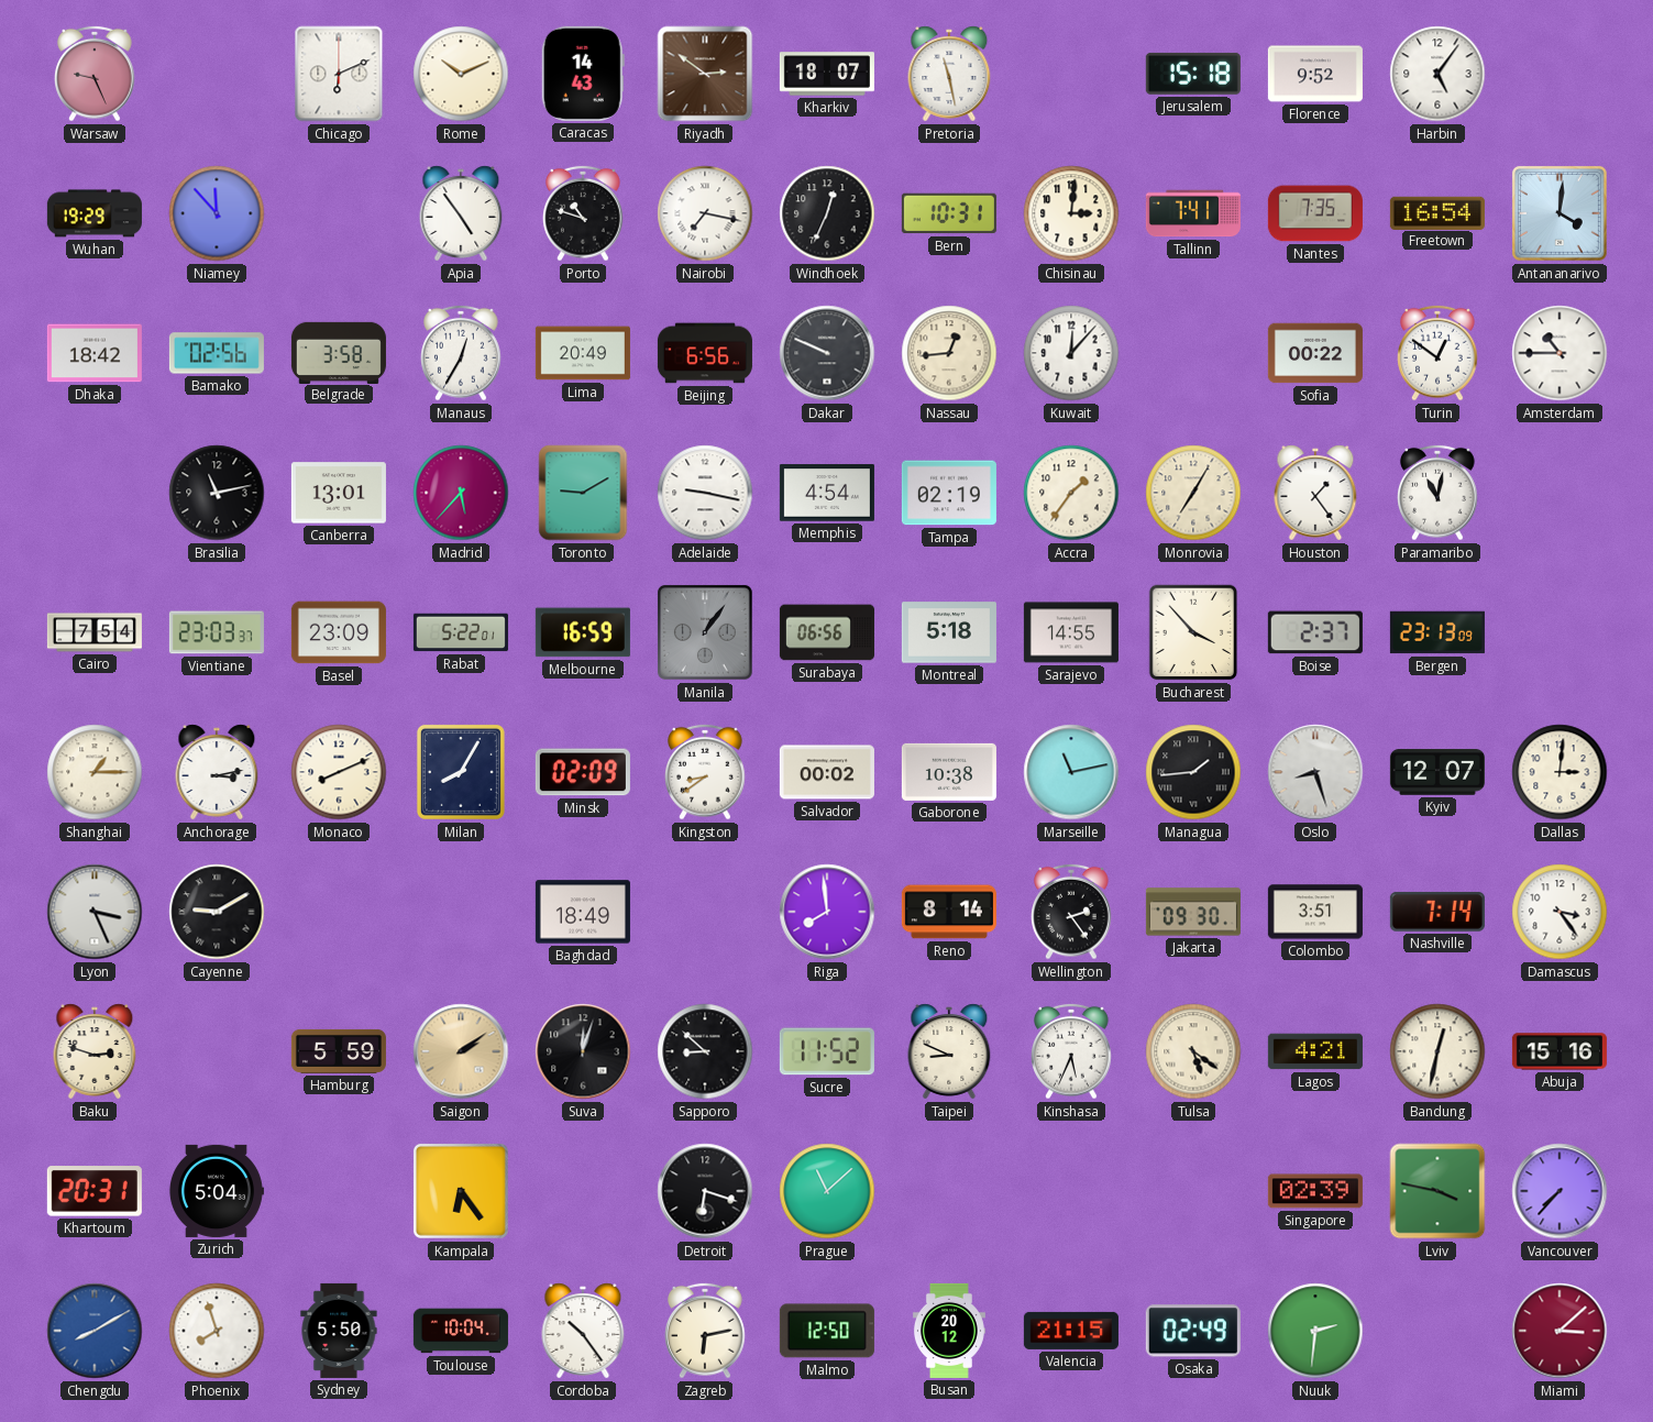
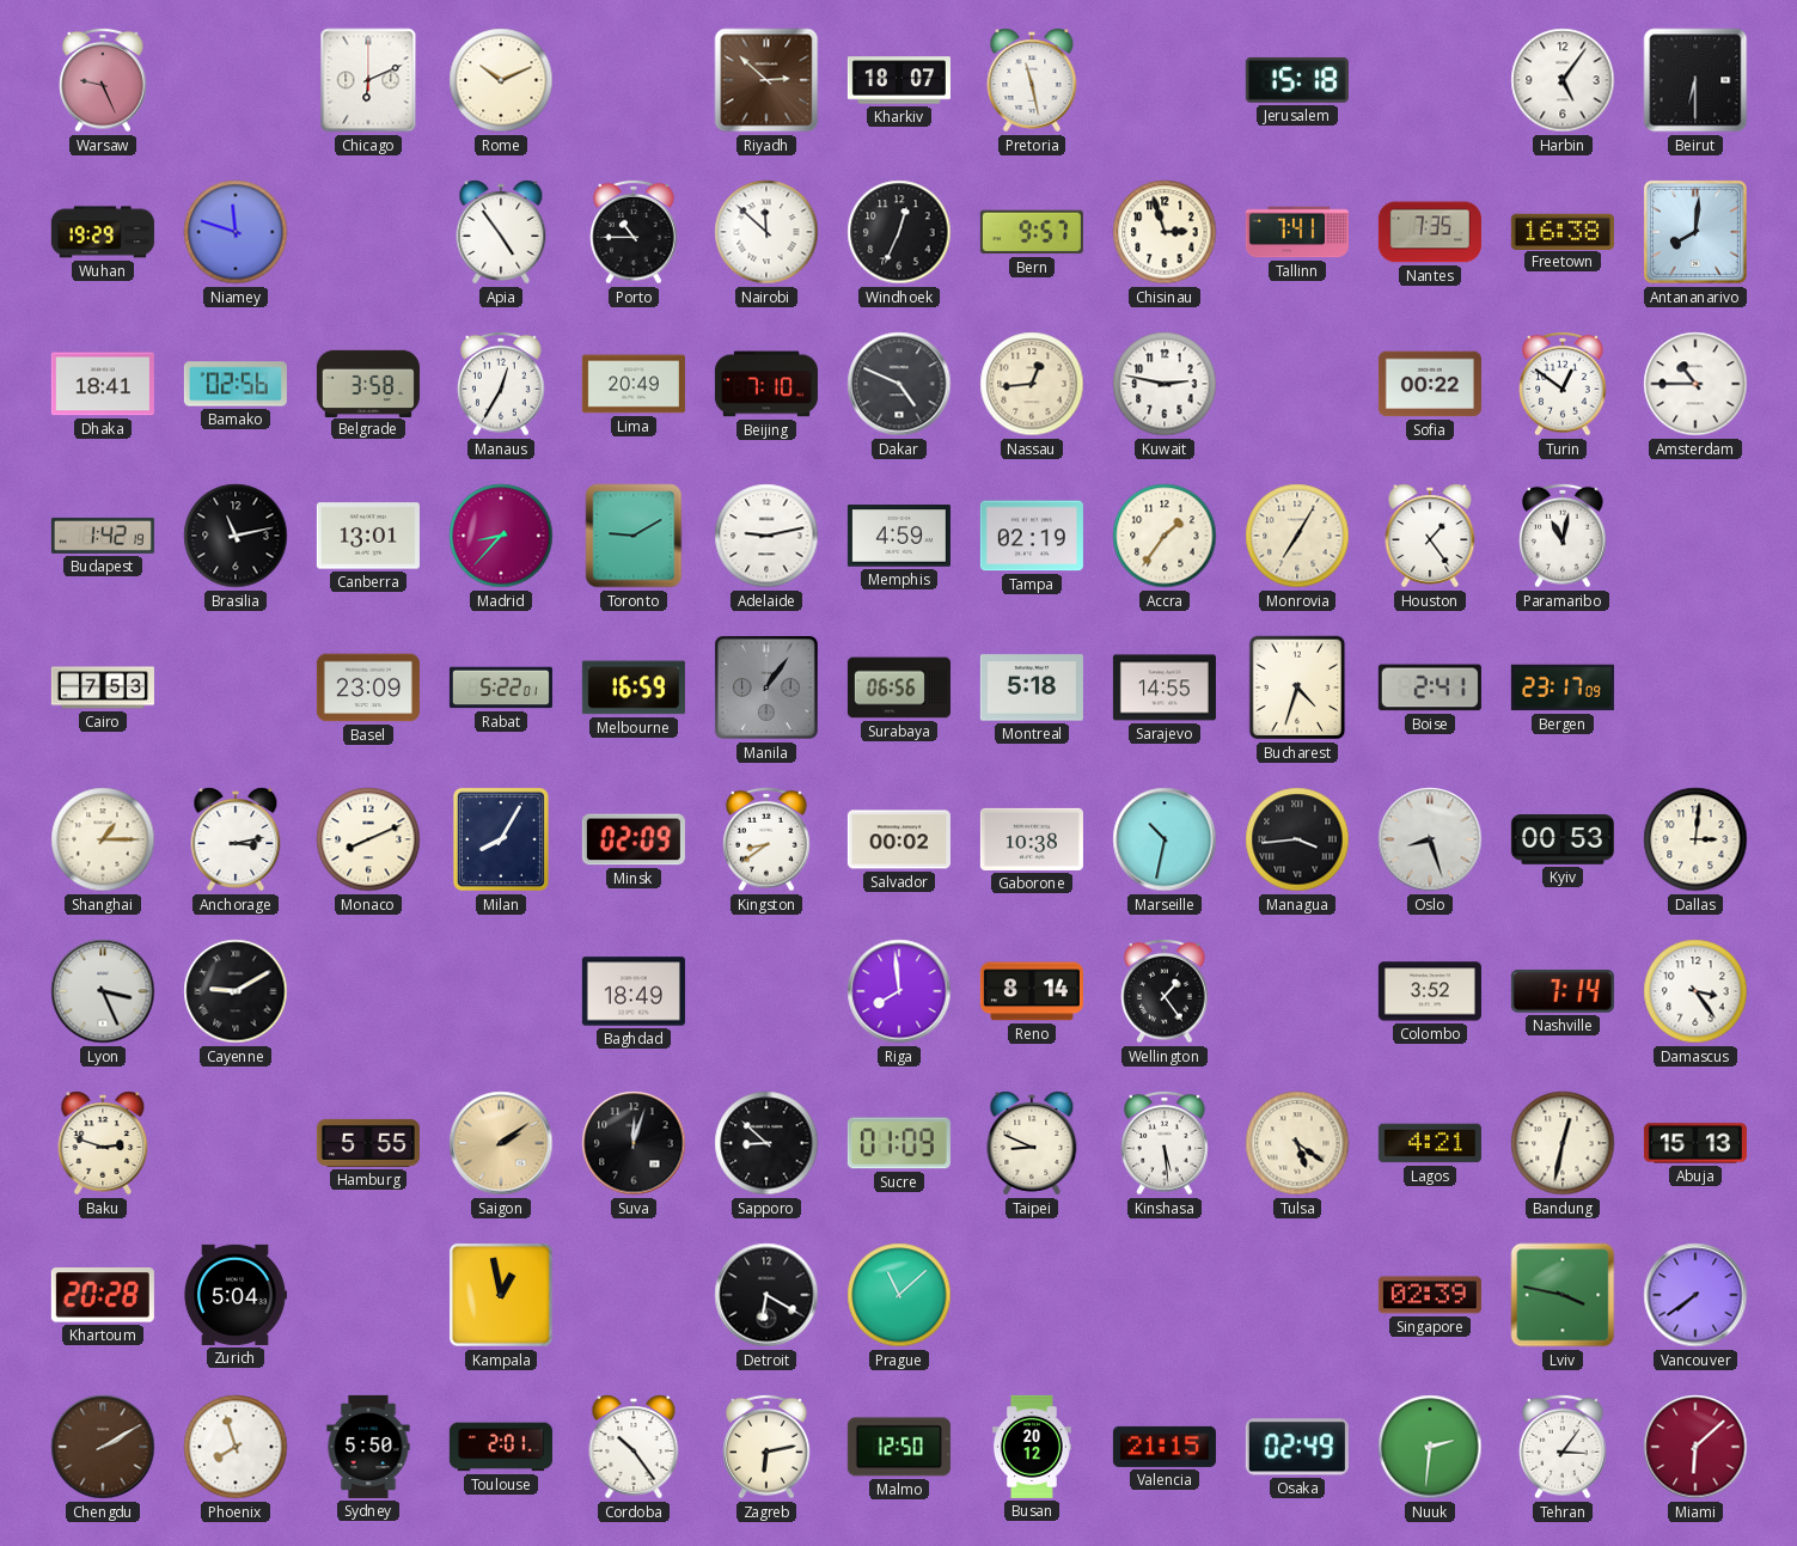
Caracas: 14:43 -> none (583, 74)
Riyadh: 2:51 -> 2:52 (766, 80)
Florence: 9:52 -> none (1315, 74)
Beirut: none -> 6:30 (1695, 80)
Niamey: 11:53 -> 11:48 (236, 232)
Porto: 10:48 -> 10:45 (634, 232)
Nairobi: 7:17 -> 11:52 (766, 232)
Bern: 10:31 -> 9:57 (1032, 232)
Chisinau: 3:01 -> 2:57 (1165, 232)
Freetown: 16:54 -> 16:38 (1563, 231)
Antananarivo: 4:01 -> 8:01 (1695, 232)
Dhaka: 18:42 -> 18:41 (103, 384)
Beijing: 6:56 -> 7:10 (766, 384)
Dakar: 9:49 -> 4:49 (899, 384)
Kuwait: 12:07 -> 2:47 (1165, 384)
Budapest: none -> 1:42 (103, 536)
Madrid: 5:37 -> 8:37 (501, 536)
Adelaide: 9:17 -> 9:13 (766, 536)
Memphis: 4:54 -> 4:59 (899, 536)
Cairo: 7:54 -> 7:53 (103, 688)
Vientiane: 23:03 -> none (217, 632)
Bucharest: 3:53 -> 4:33 (1297, 688)
Boise: 2:37 -> 2:41 (1430, 688)
Bergen: 23:13 -> 23:17 (1563, 688)
Marseille: 11:13 -> 10:32 (1165, 839)
Managua: 1:44 -> 3:44 (1297, 839)
Kyiv: 12:07 -> 00:53 (1563, 839)
Wellington: 2:24 -> 1:24 (1165, 991)
Jakarta: 09:30 -> none (1193, 912)
Colombo: 3:51 -> 3:52 (1430, 991)
Hamburg: 5:59 -> 5:55 (368, 1143)
Sucre: 11:52 -> 01:09 (899, 1143)
Kinshasa: 5:34 -> 5:29 (1165, 1143)
Abuja: 15:16 -> 15:13 (1695, 1143)
Khartoum: 20:31 -> 20:28 (103, 1295)
Kampala: 6:24 -> 12:58 (501, 1295)
Detroit: 6:18 -> 6:20 (766, 1295)
Vancouver: 7:37 -> 7:39 (1695, 1295)
Chengdu: 8:10 -> 2:10 (103, 1447)
Chengdu dial: blue -> brown (103, 1447)
Toulouse: 10:04 -> 2:01 (501, 1447)
Tehran: none -> 3:06 (1563, 1447)
Miami: 3:08 -> 6:08 (1695, 1447)
